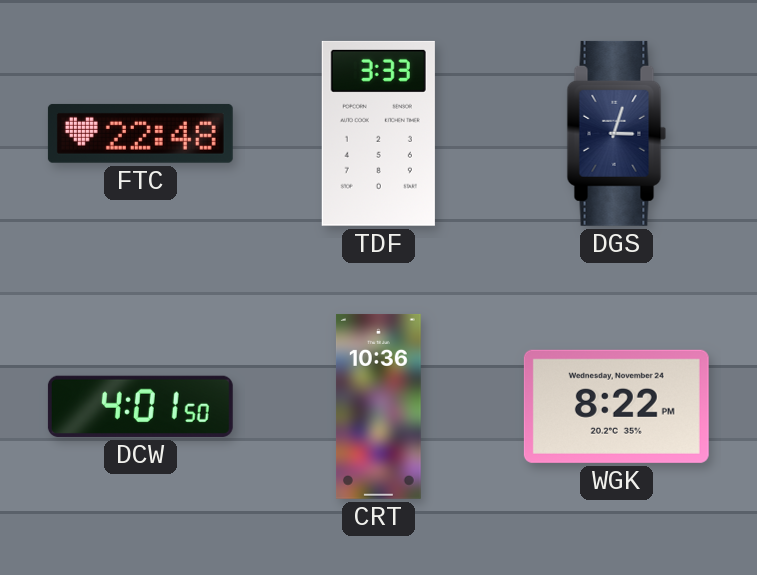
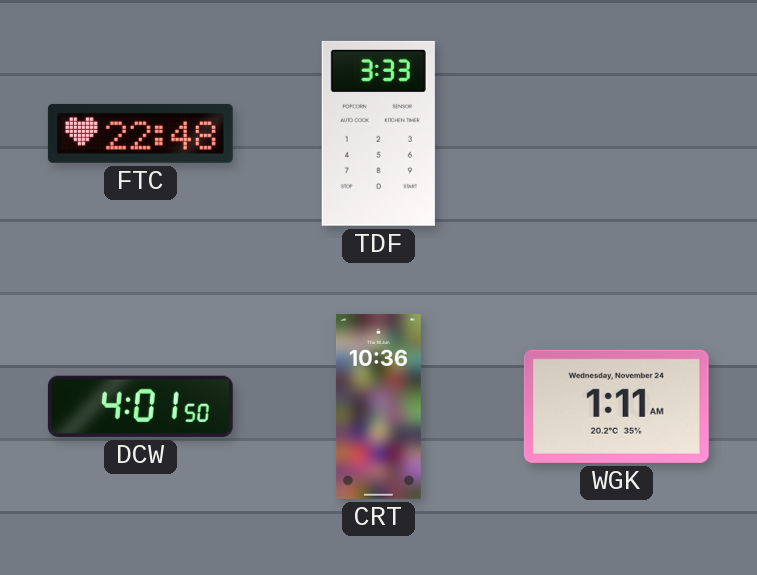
DGS: 3:03 -> none (617, 133)
WGK: 8:22 -> 1:11 (616, 406)
